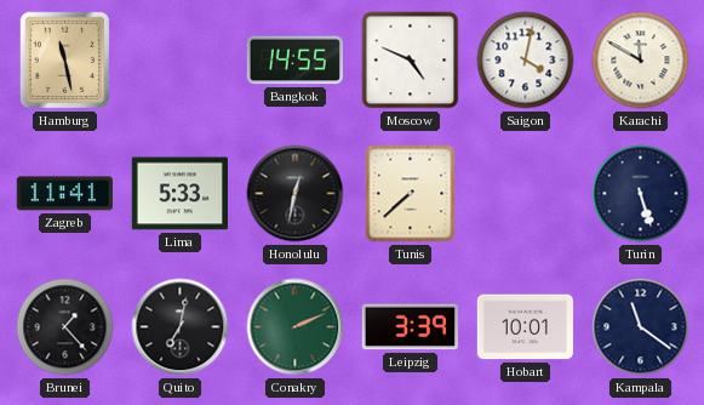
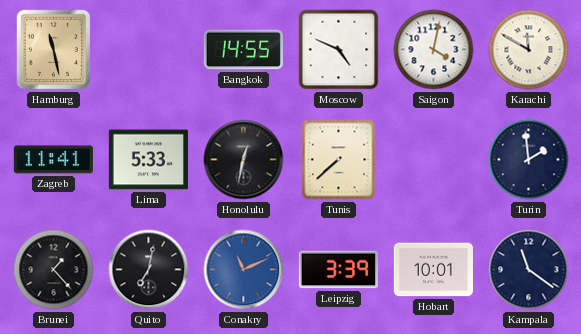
Turin: 5:27 -> 1:59 (529, 160)
Conakry: 2:11 -> 11:11 (244, 270)
Conakry dial: green -> blue (244, 270)
